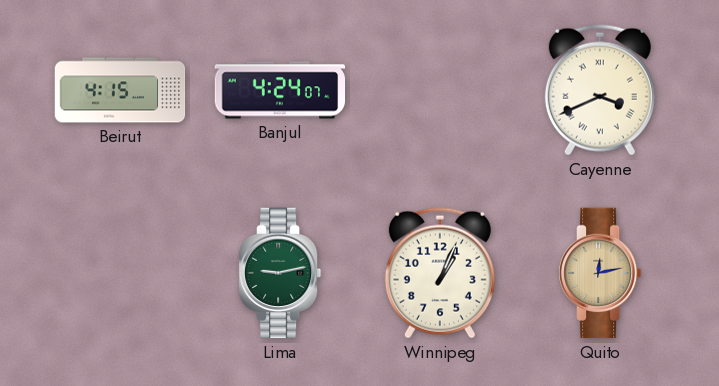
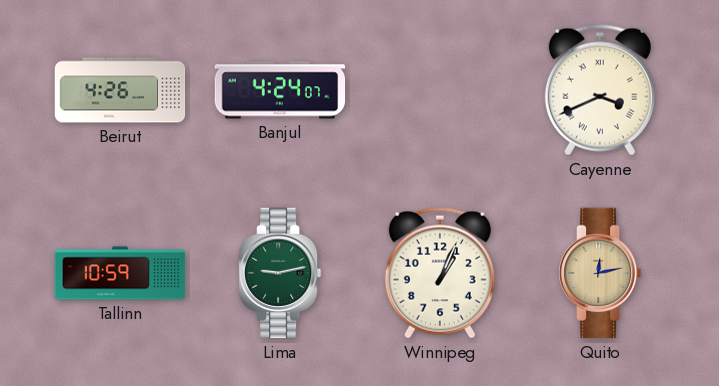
Beirut: 4:15 -> 4:26 (120, 90)
Tallinn: none -> 10:59 (120, 273)
